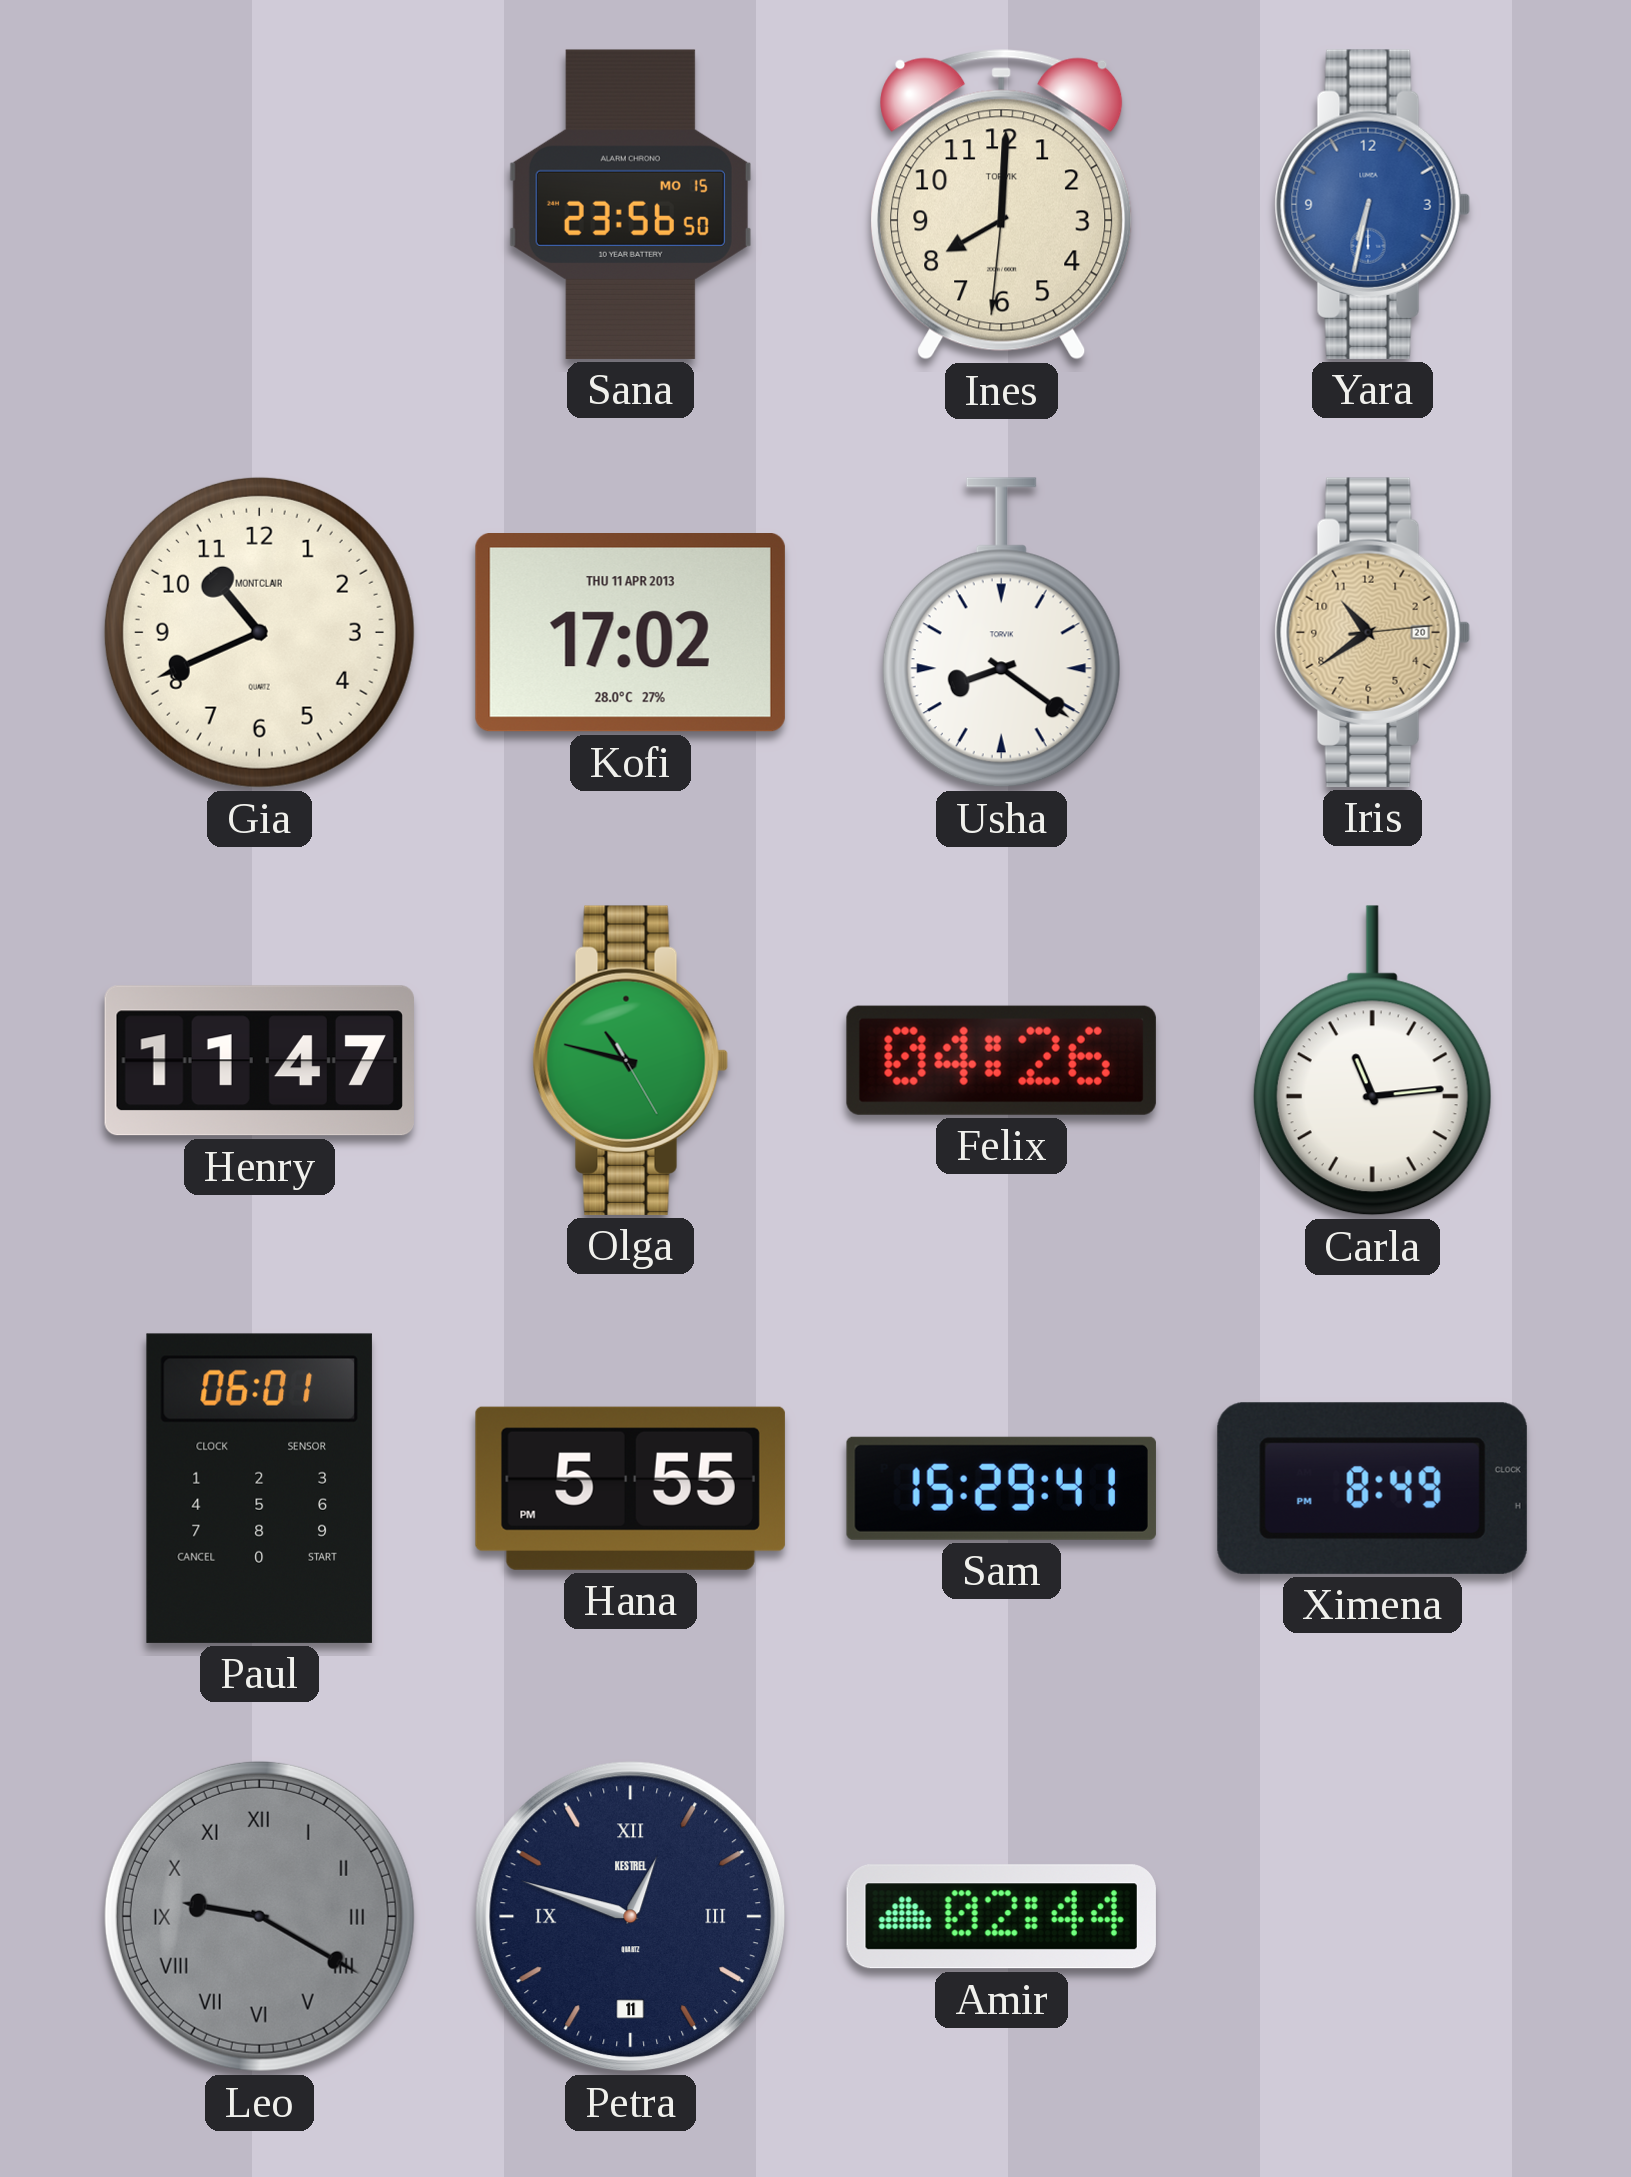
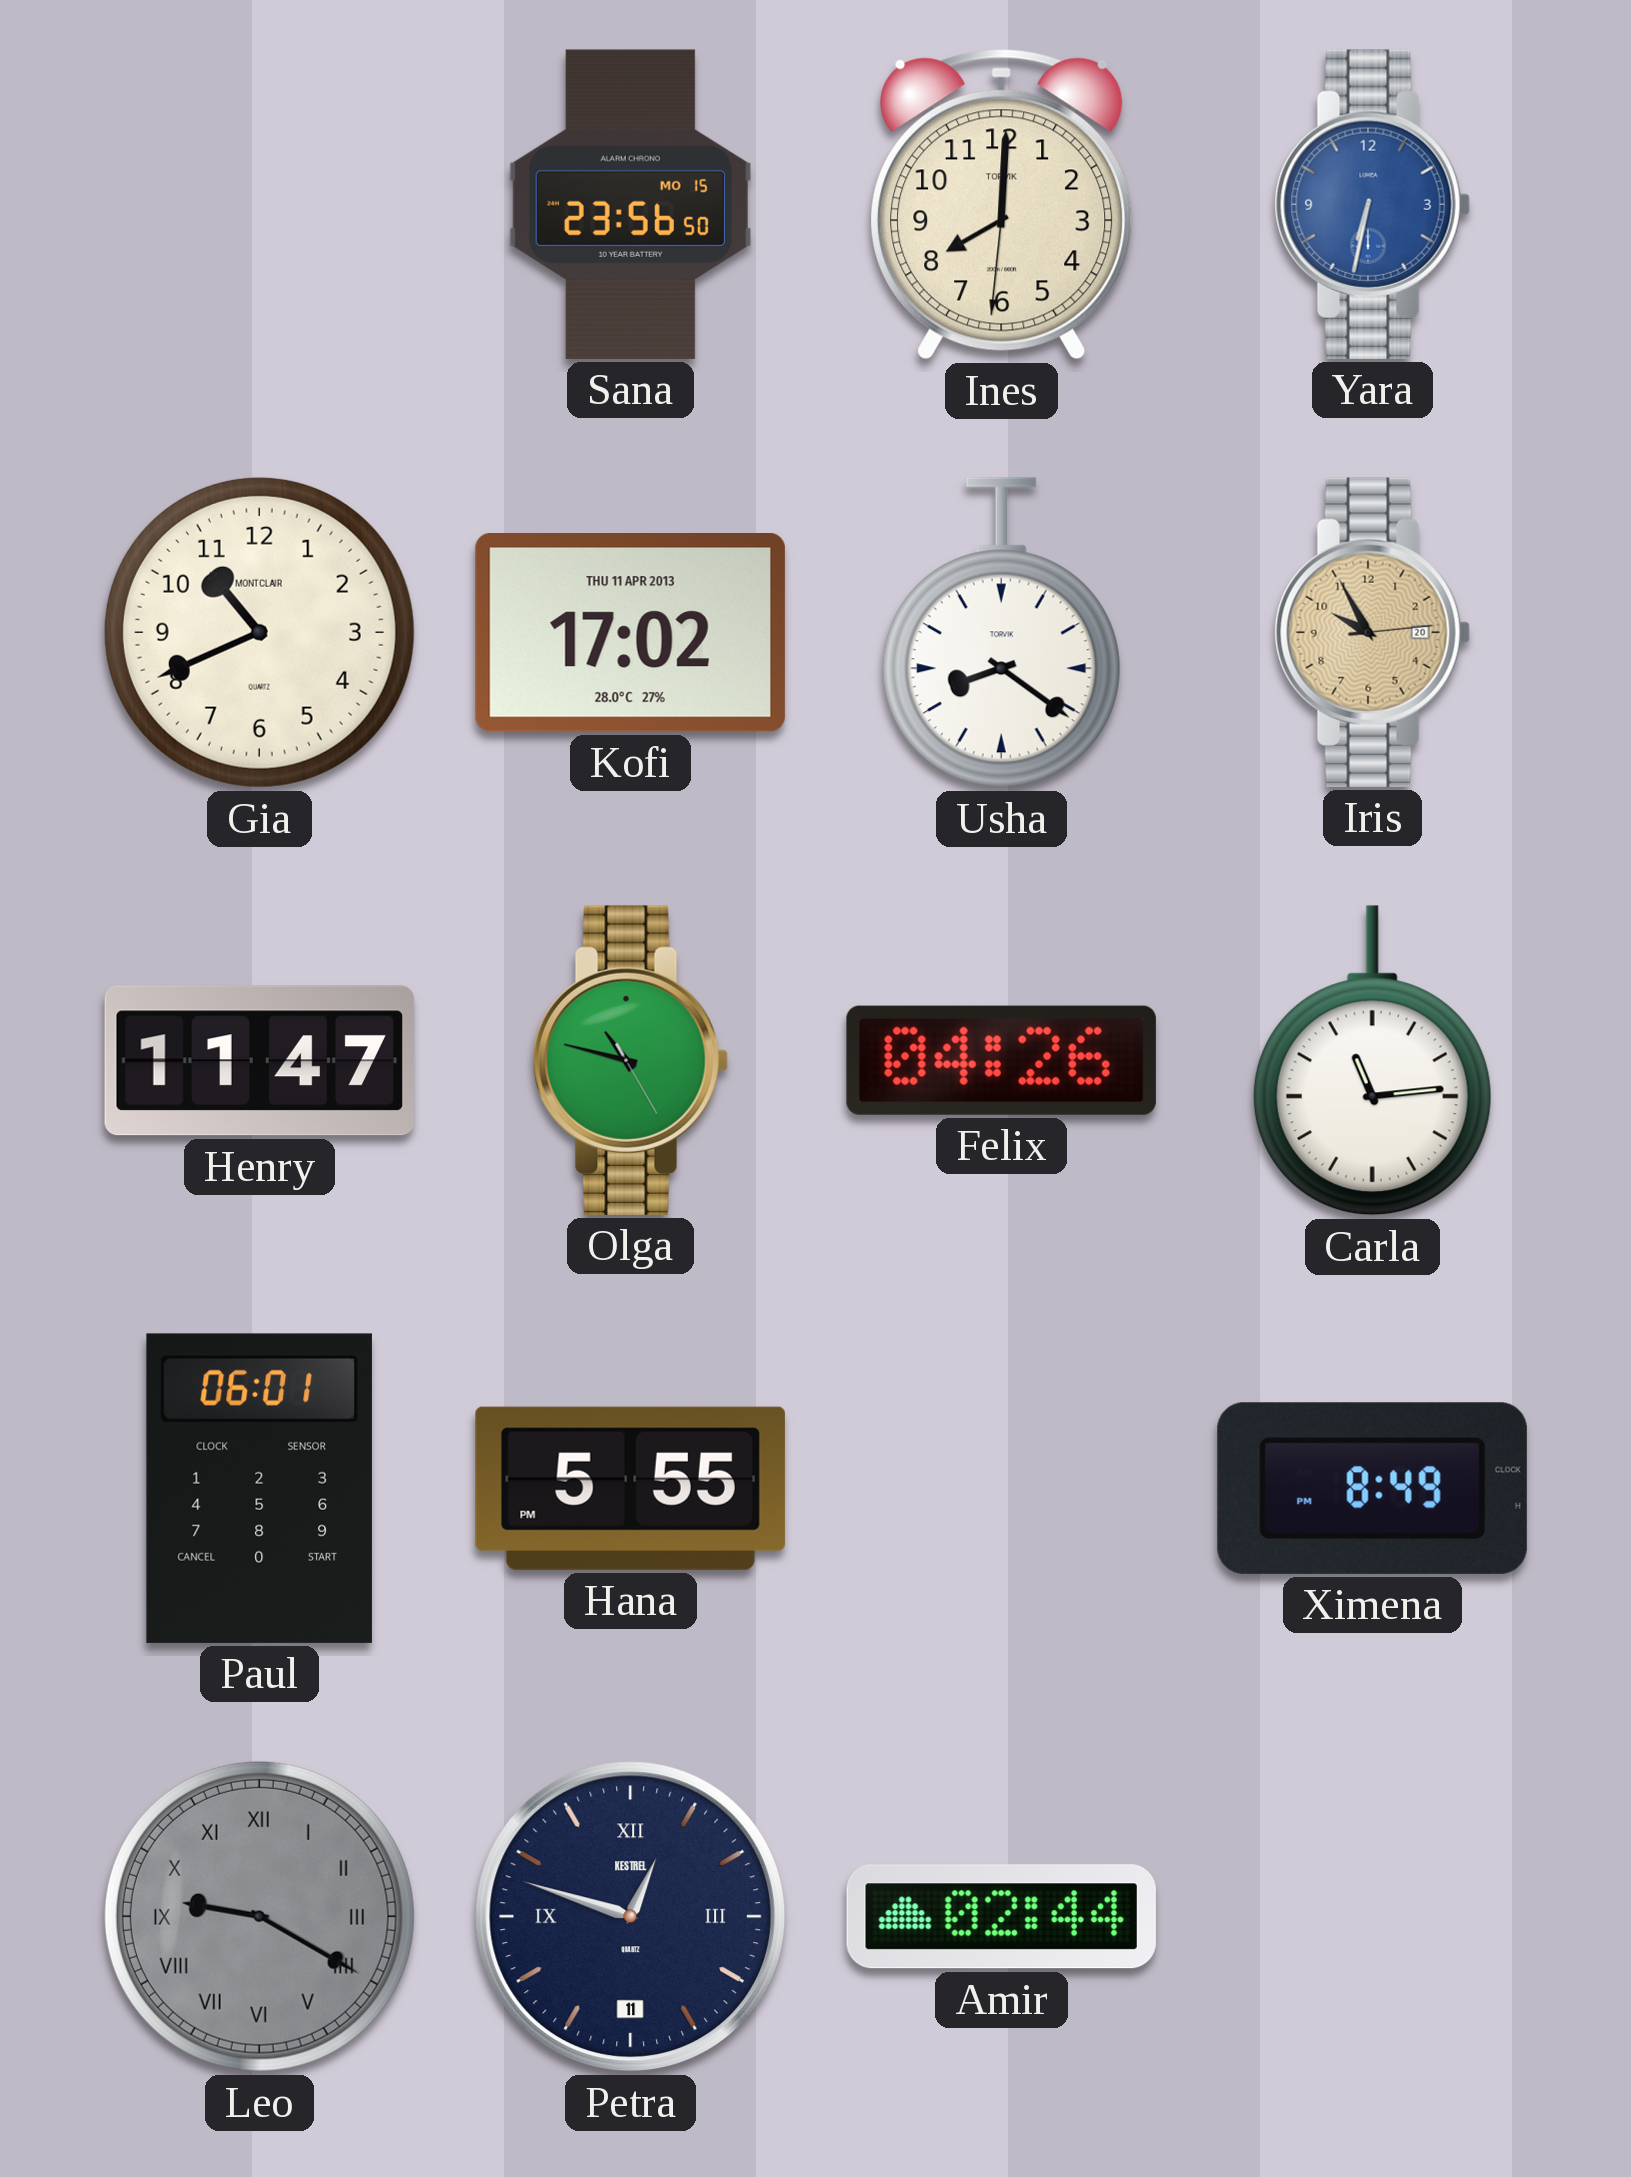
Iris: 10:39 -> 9:55 (1372, 632)
Sam: 15:29 -> none (1001, 1488)
